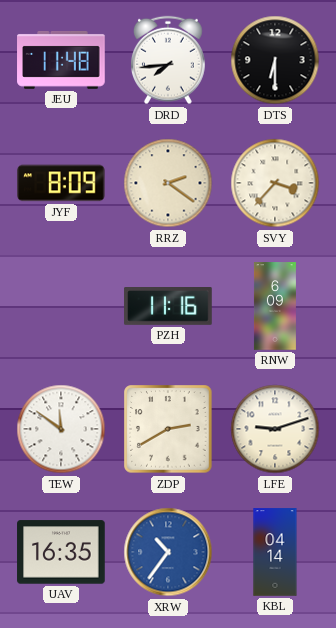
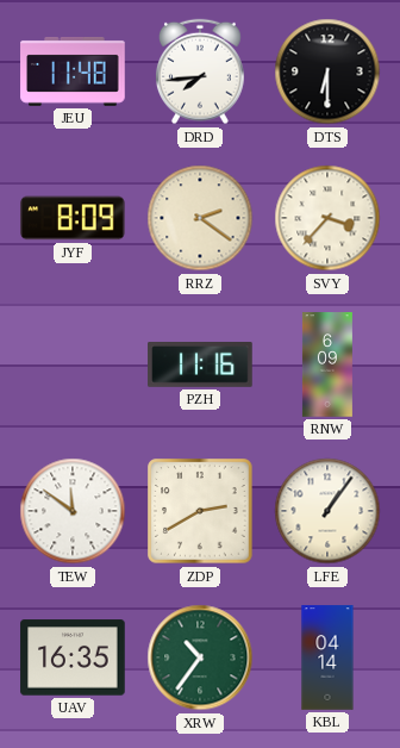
LFE: 9:12 -> 1:06 (327, 511)
XRW dial: blue -> green (200, 657)
